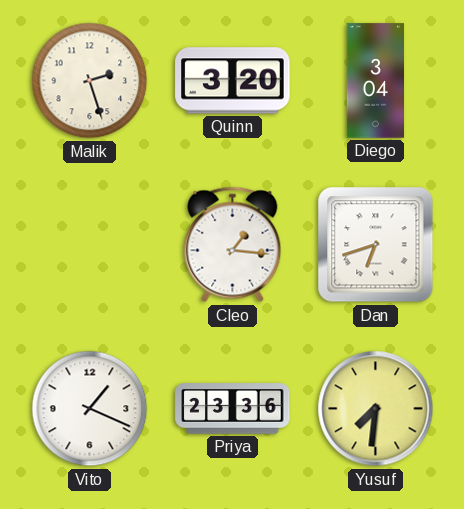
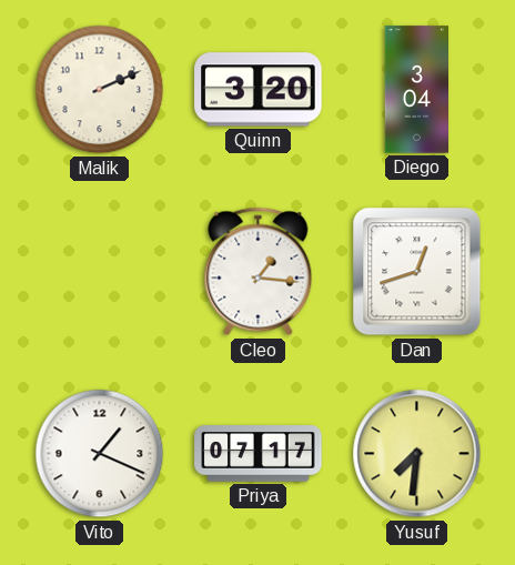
Malik: 2:27 -> 2:11 (100, 90)
Dan: 6:42 -> 12:42 (417, 272)
Priya: 23:36 -> 07:17 (259, 454)
